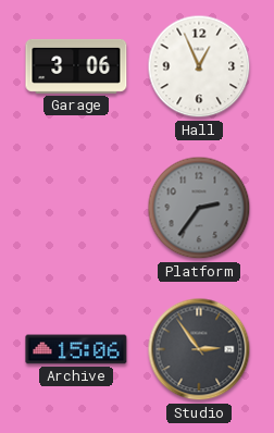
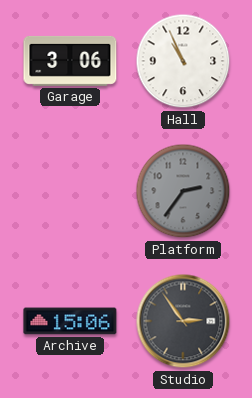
Hall: 12:56 -> 10:56 (183, 61)
